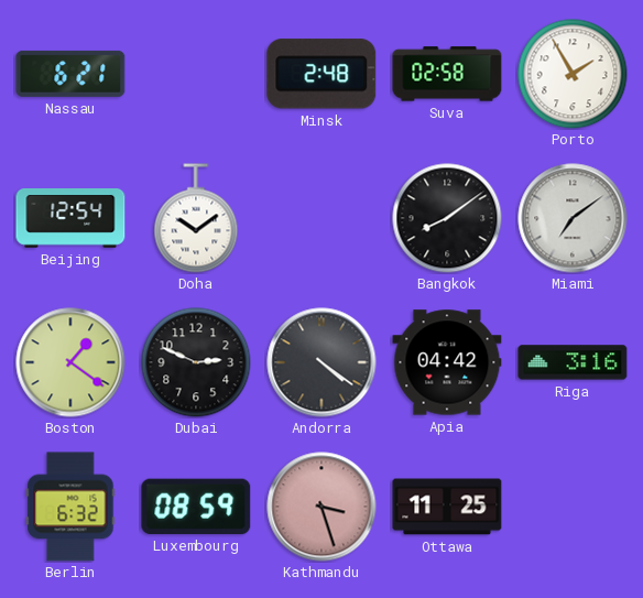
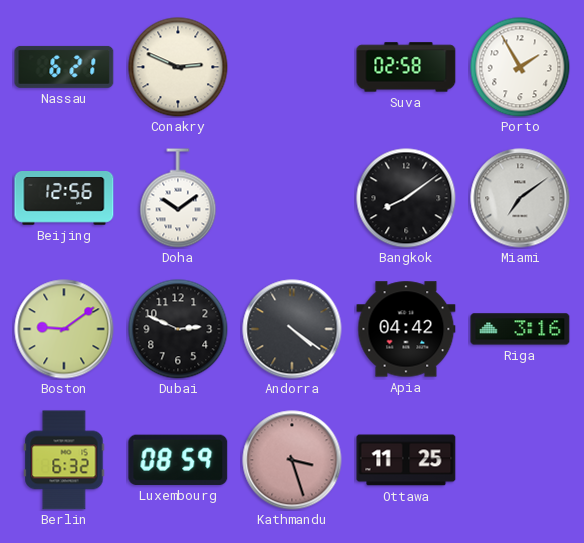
Conakry: none -> 2:49 (178, 67)
Minsk: 2:48 -> none (321, 74)
Beijing: 12:54 -> 12:56 (64, 199)
Boston: 1:21 -> 9:09 (64, 329)
